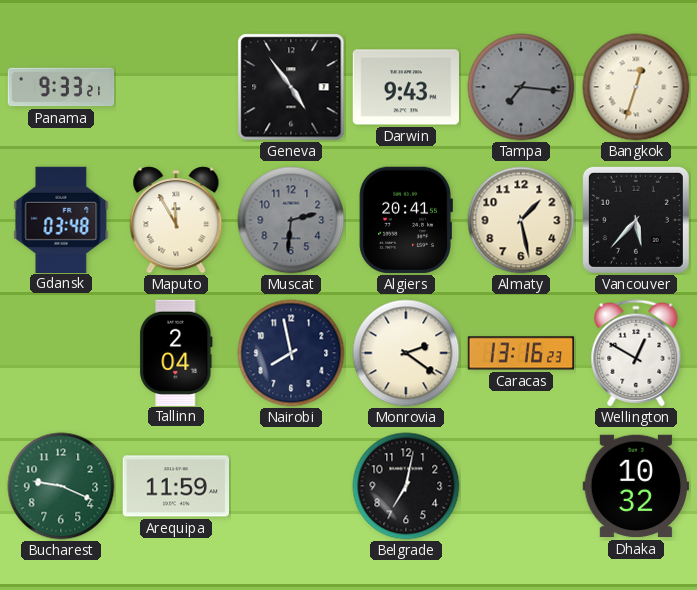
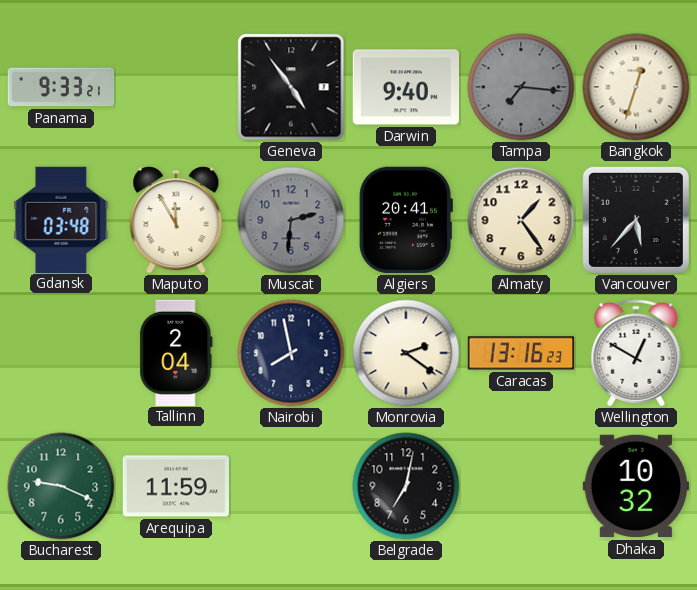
Darwin: 9:43 -> 9:40 (405, 87)
Almaty: 1:28 -> 1:24 (521, 220)
